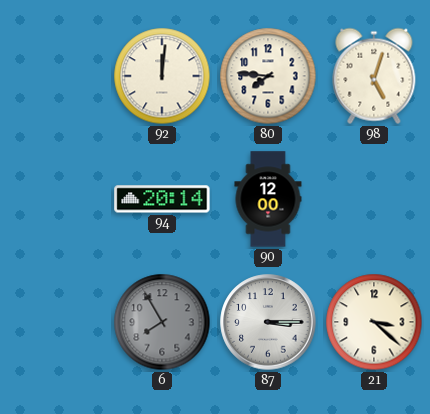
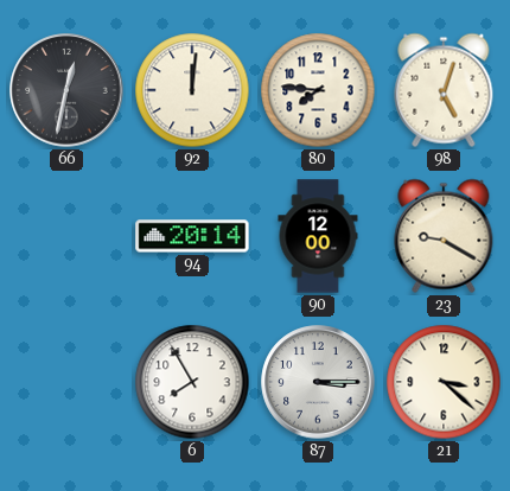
66: none -> 12:32 (66, 90)
23: none -> 9:20 (444, 236)
6 dial: grey -> white (192, 382)
